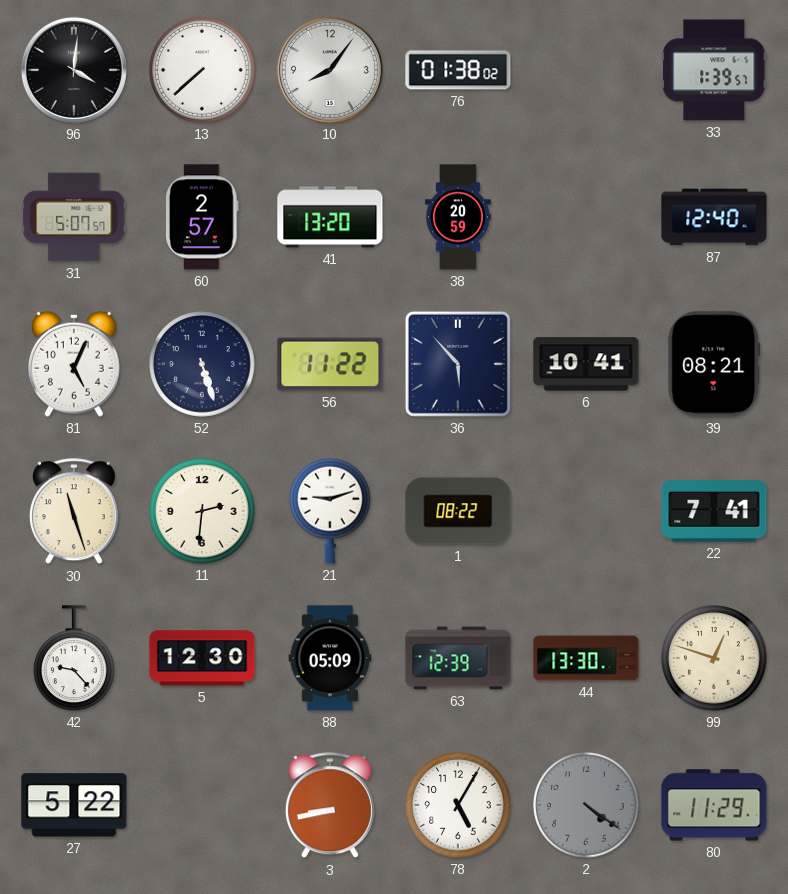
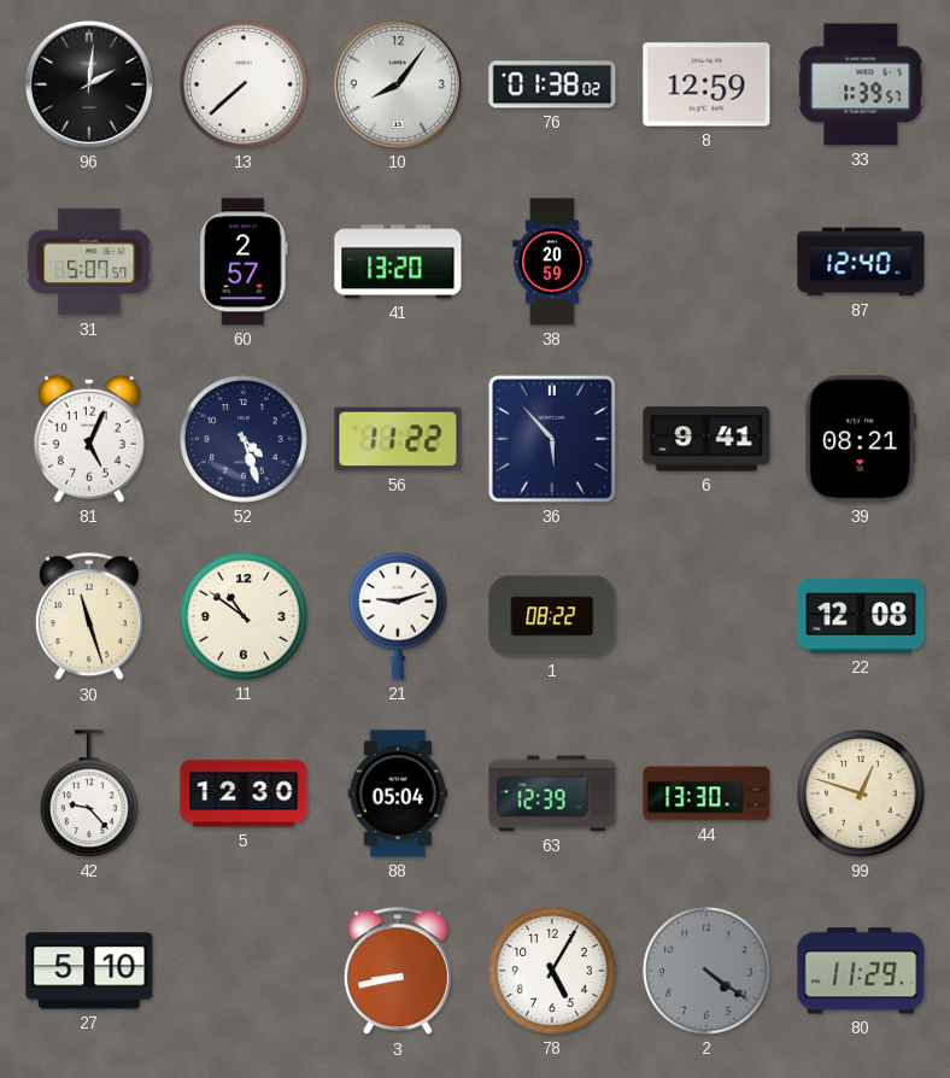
96: 4:01 -> 2:01 (89, 84)
8: none -> 12:59 (706, 84)
52: 5:27 -> 4:27 (244, 439)
6: 10:41 -> 9:41 (706, 439)
11: 2:31 -> 10:51 (244, 616)
22: 7:41 -> 12:08 (861, 616)
88: 05:09 -> 05:04 (398, 793)
27: 5:22 -> 5:10 (89, 971)
